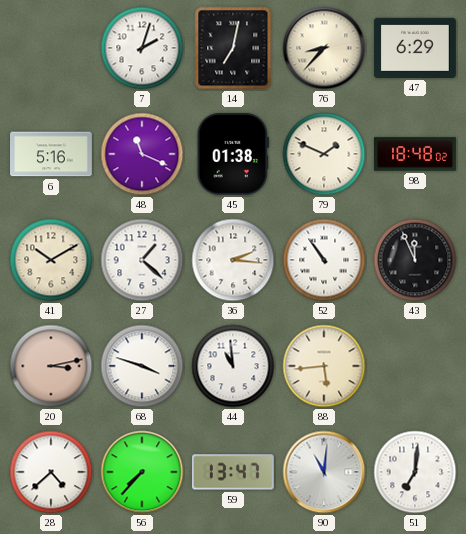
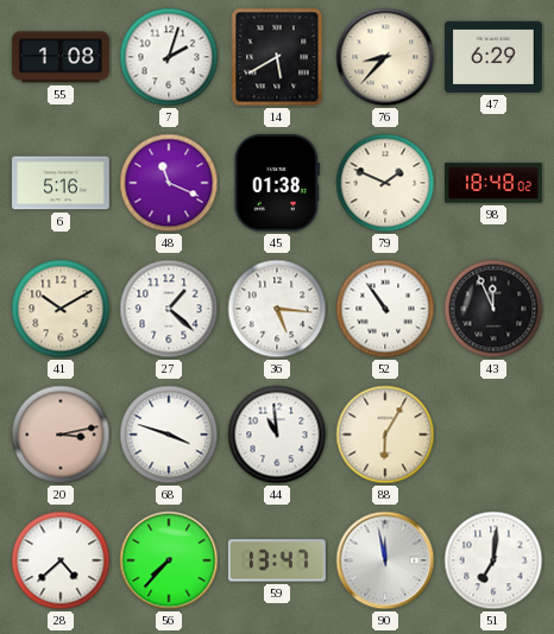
55: none -> 1:08 (62, 57)
14: 7:02 -> 5:40 (277, 57)
36: 2:16 -> 5:16 (277, 309)
88: 5:44 -> 6:05 (385, 435)
90: 11:01 -> 11:58 (385, 560)
